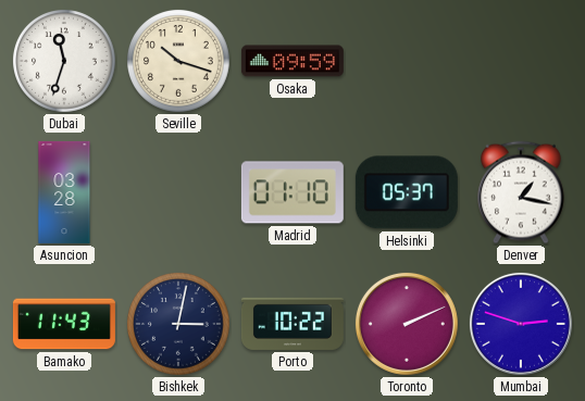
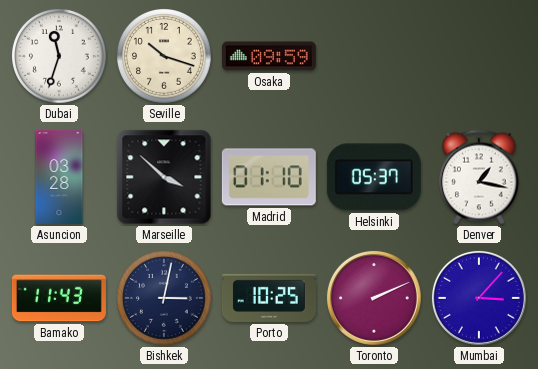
Marseille: none -> 3:52 (164, 177)
Porto: 10:22 -> 10:25 (269, 298)
Mumbai: 2:48 -> 3:07 (479, 298)
